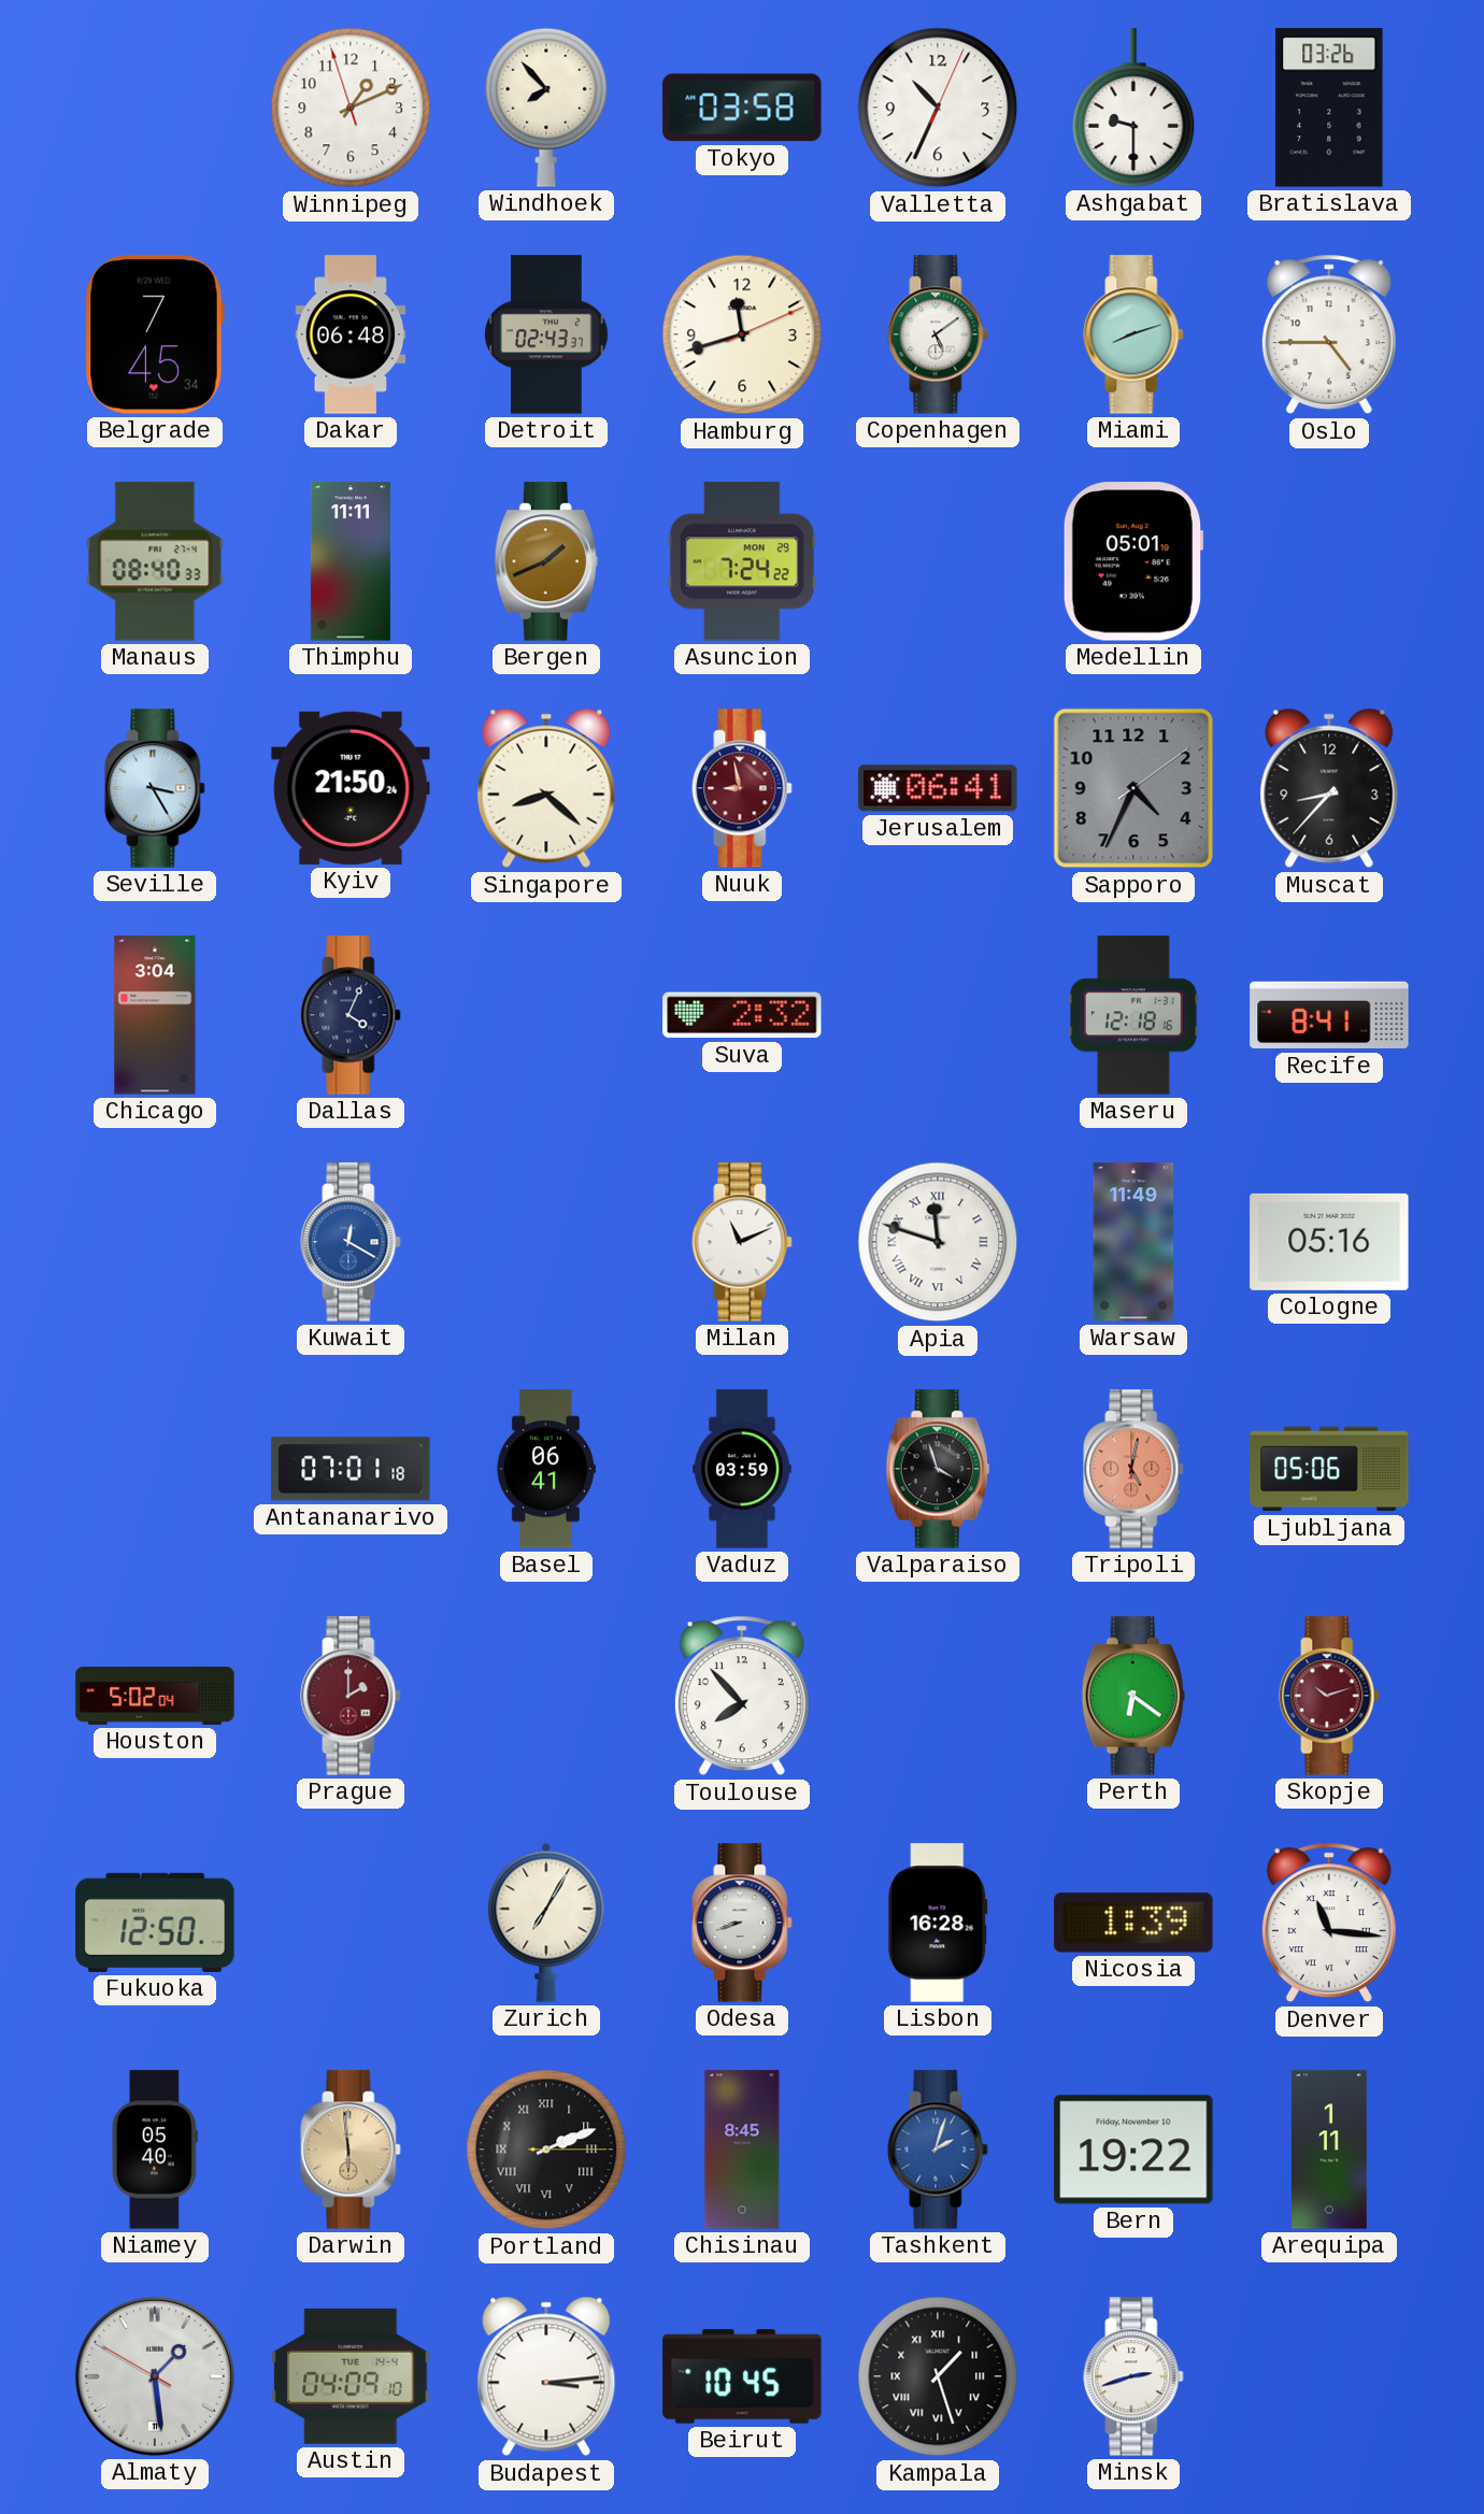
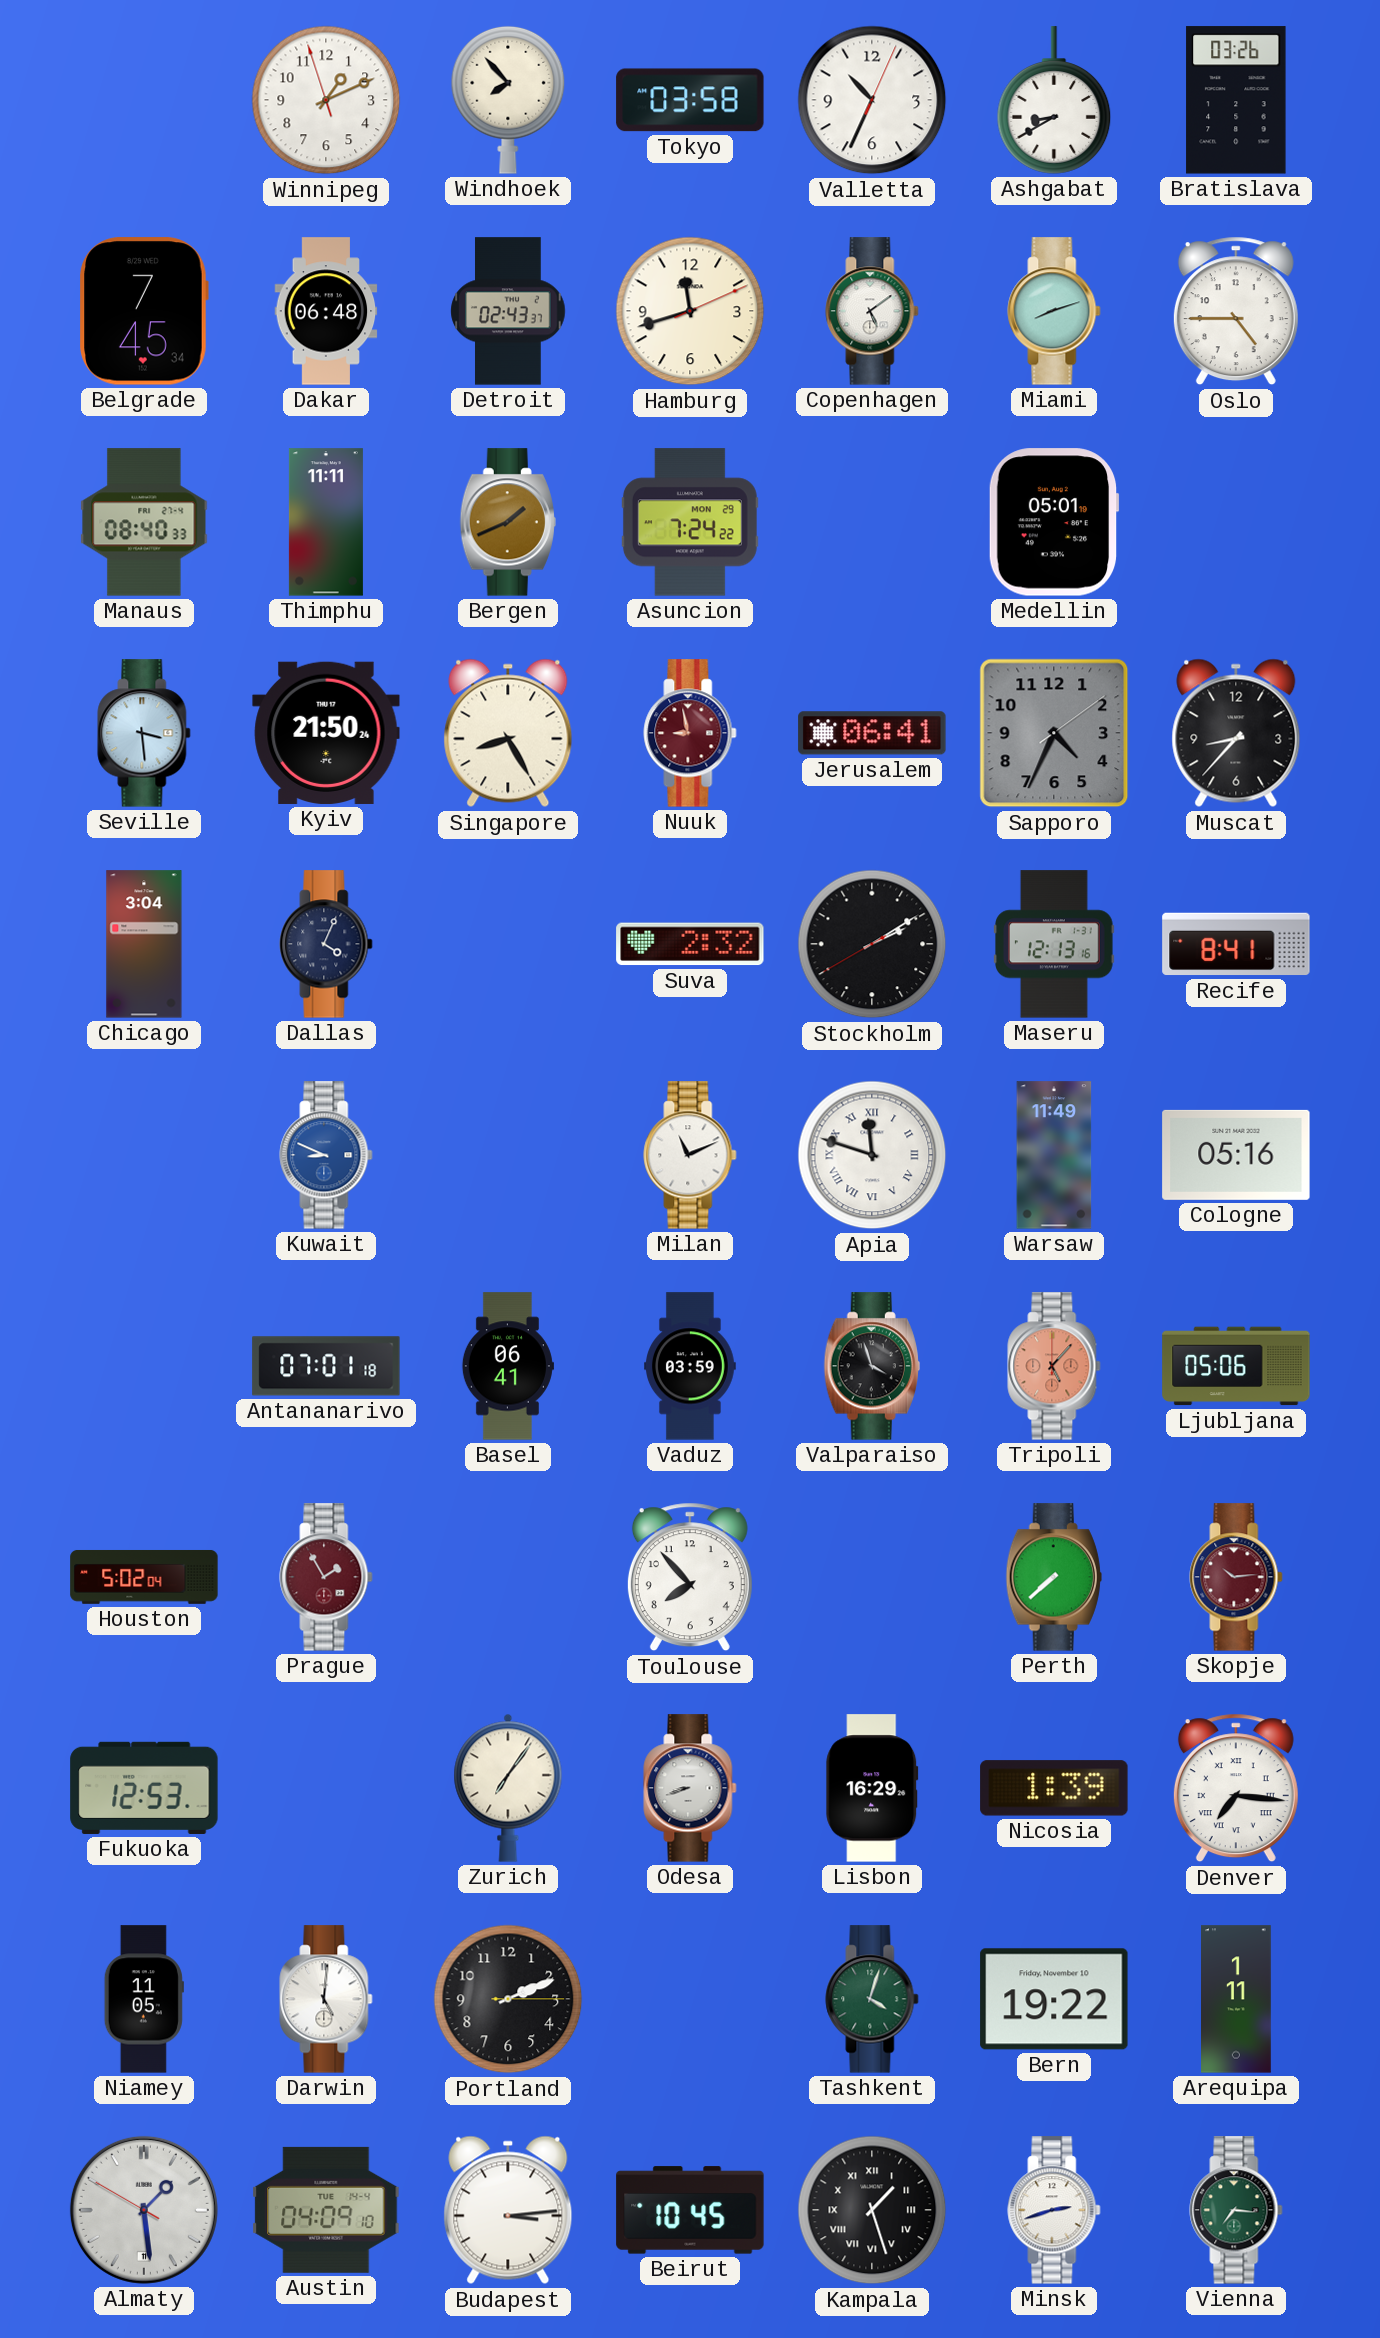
Ashgabat: 9:30 -> 8:40 (1054, 100)
Seville: 3:25 -> 3:29 (144, 733)
Singapore: 8:22 -> 8:25 (508, 733)
Stockholm: none -> 2:09 (872, 944)
Maseru: 12:18 -> 12:13 (1055, 944)
Kuwait: 12:20 -> 8:49 (326, 1155)
Tripoli: 5:02 -> 5:07 (1054, 1366)
Prague: 2:00 -> 1:55 (326, 1577)
Perth: 6:21 -> 7:38 (1054, 1577)
Skopje: 10:12 -> 10:14 (1236, 1577)
Fukuoka: 12:50 -> 12:53 (144, 1788)
Zurich: 7:05 -> 7:06 (508, 1788)
Lisbon: 16:28 -> 16:29 (872, 1788)
Denver: 11:16 -> 7:16 (1236, 1788)
Niamey: 05:40 -> 11:05 (144, 1999)
Darwin: 5:59 -> 5:01 (326, 1999)
Darwin dial: champagne -> white (326, 1999)
Portland numerals: Roman -> Arabic (508, 1999)
Chisinau: 8:45 -> none (742, 2149)
Tashkent: 2:03 -> 4:03 (872, 1999)
Tashkent dial: blue -> green (872, 1999)
Vienna: none -> 7:16 (1236, 2210)
